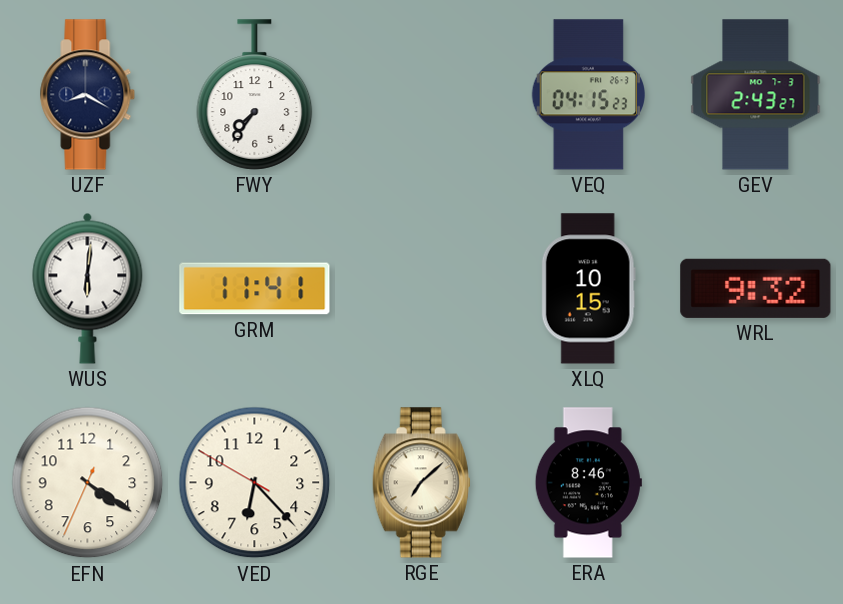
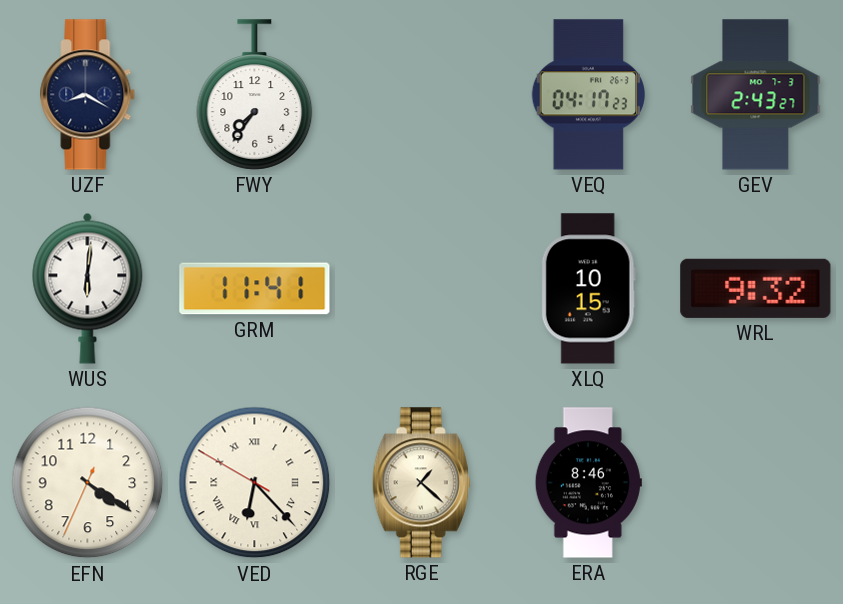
VEQ: 04:15 -> 04:17 (589, 95)
VED numerals: Arabic -> Roman (255, 483)
RGE: 7:08 -> 1:22 (421, 483)
